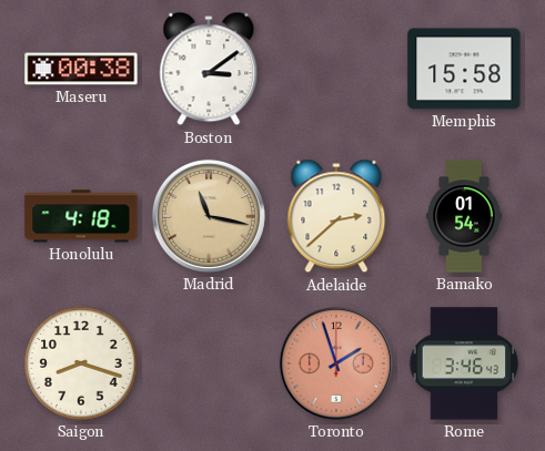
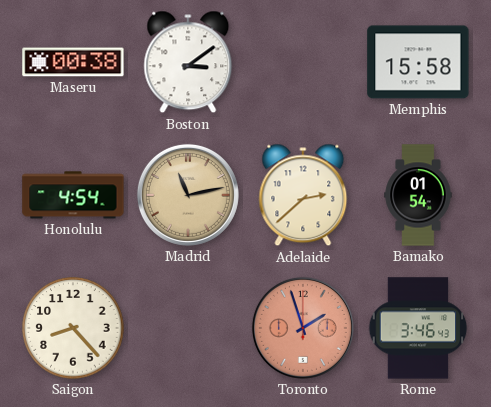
Honolulu: 4:18 -> 4:54 (73, 195)
Madrid: 11:17 -> 11:13 (188, 195)
Saigon: 8:18 -> 8:23 (73, 328)
